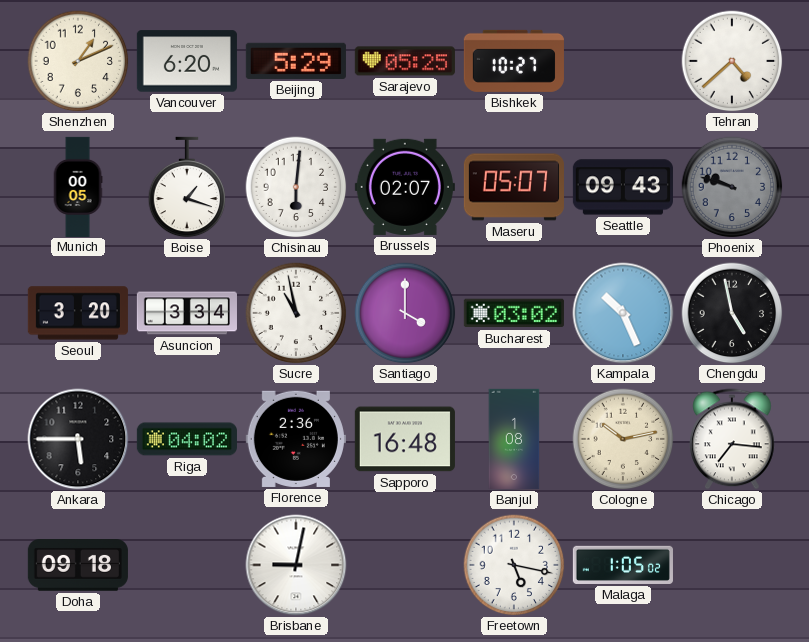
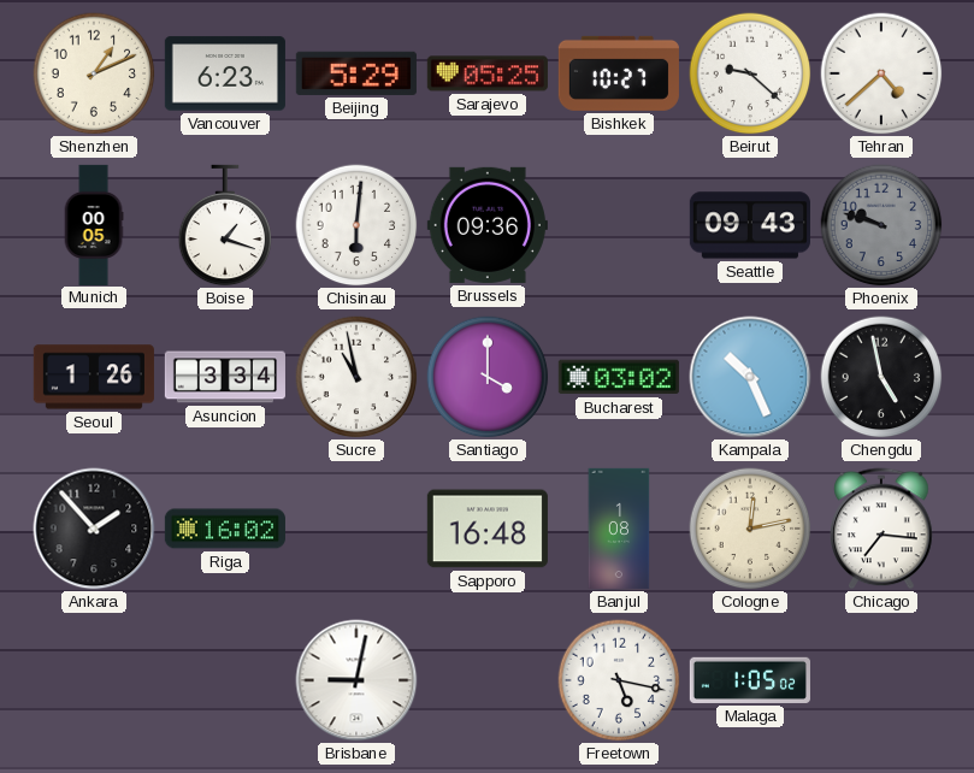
Vancouver: 6:20 -> 6:23 (225, 73)
Beirut: none -> 9:22 (750, 73)
Brussels: 02:07 -> 09:36 (488, 225)
Maseru: 05:07 -> none (514, 187)
Seoul: 3:20 -> 1:26 (94, 377)
Ankara: 5:45 -> 1:53 (94, 529)
Riga: 04:02 -> 16:02 (225, 529)
Florence: 2:36 -> none (296, 439)
Cologne: 10:13 -> 12:13 (750, 529)
Doha: 09:18 -> none (78, 565)
